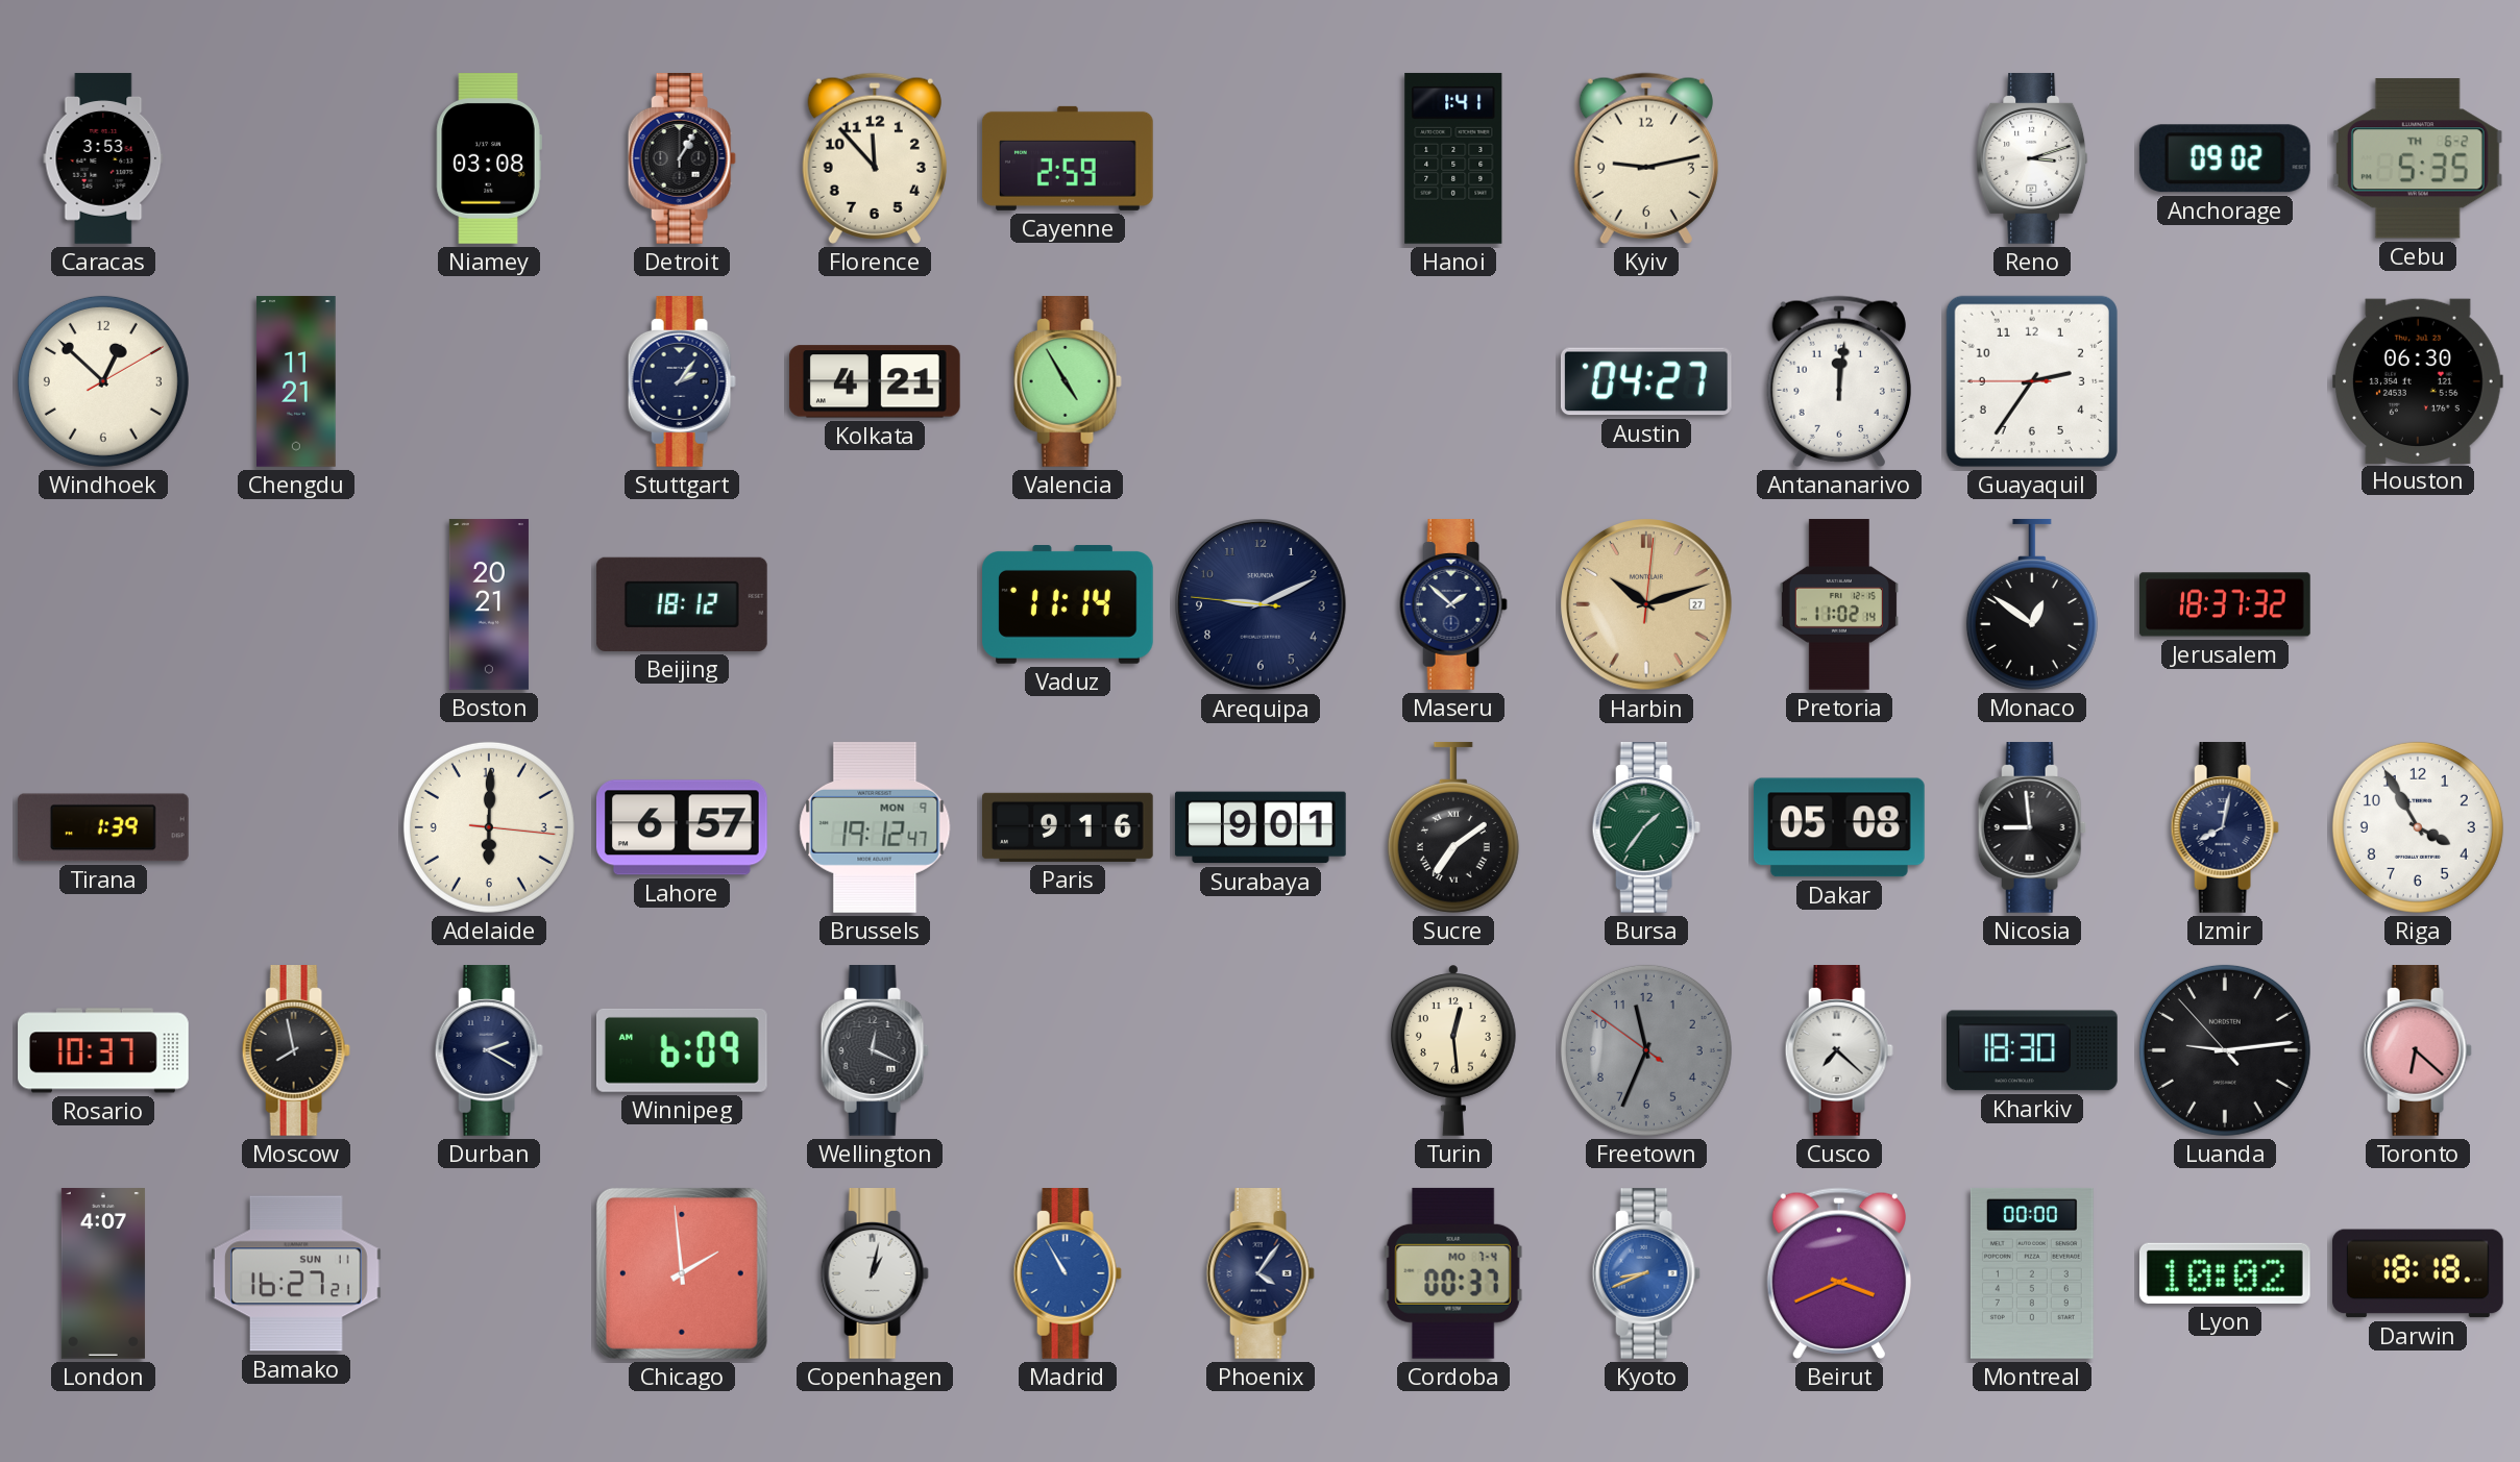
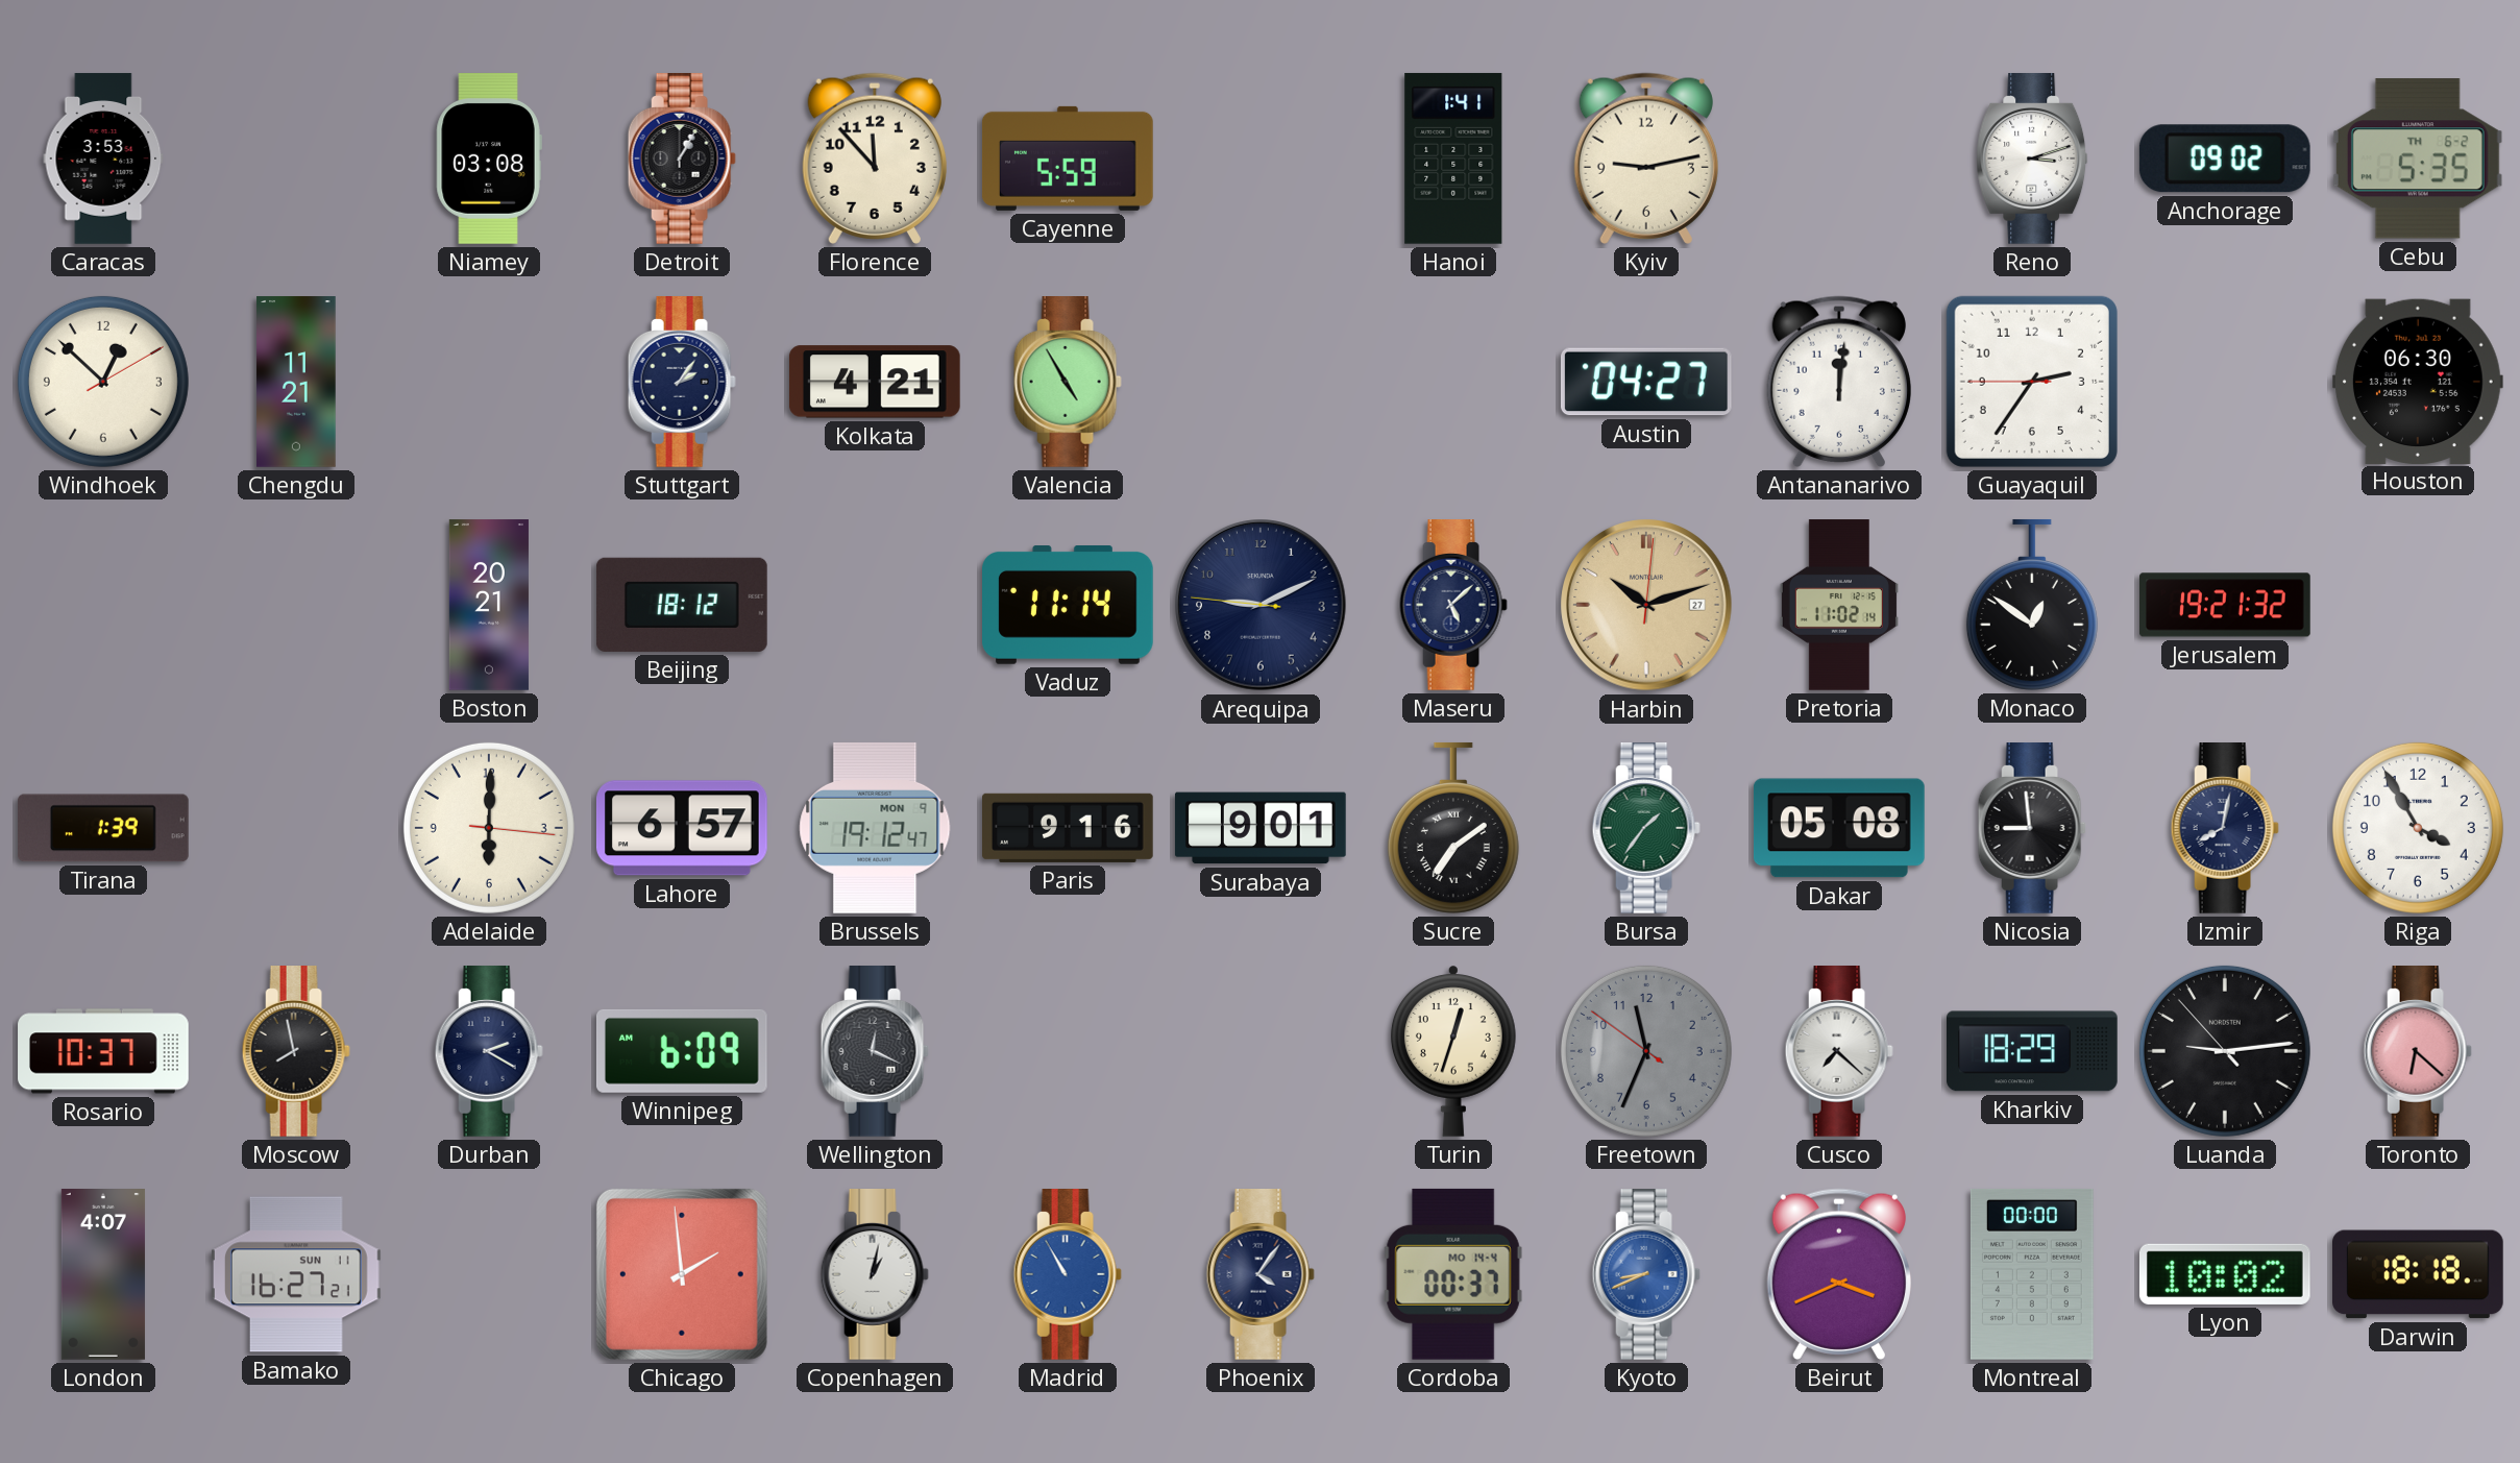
Cayenne: 2:59 -> 5:59 (1068, 159)
Maseru: 1:52 -> 5:08 (1453, 606)
Jerusalem: 18:37 -> 19:21 (2226, 605)
Turin: 12:29 -> 12:33 (1453, 1051)
Kharkiv: 18:30 -> 18:29 (2033, 1051)
Cordoba date: MO 7-4 -> MO 14-4 (1453, 1274)
